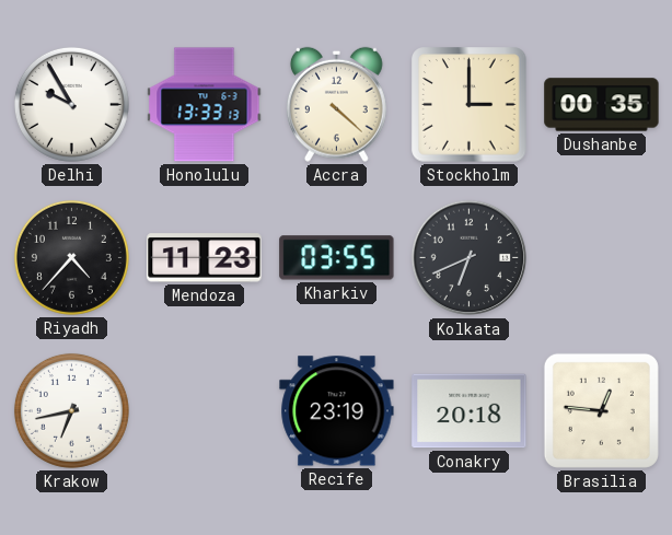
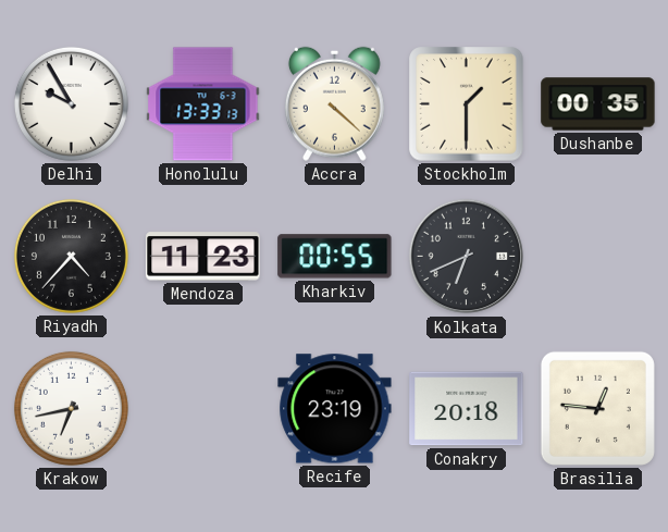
Stockholm: 3:00 -> 1:30 (467, 104)
Kharkiv: 03:55 -> 00:55 (335, 257)
